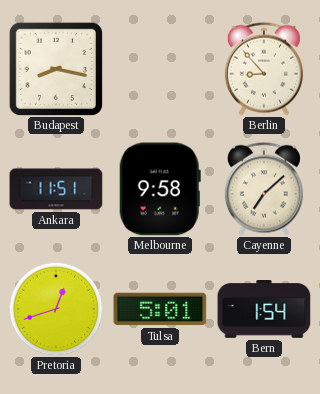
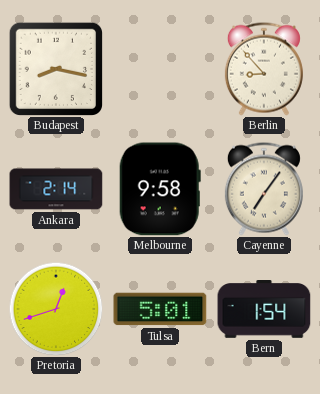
Ankara: 11:51 -> 2:14 (56, 189)
Cayenne: 7:08 -> 7:06 (264, 189)
